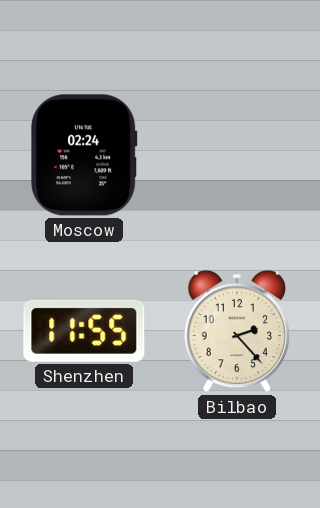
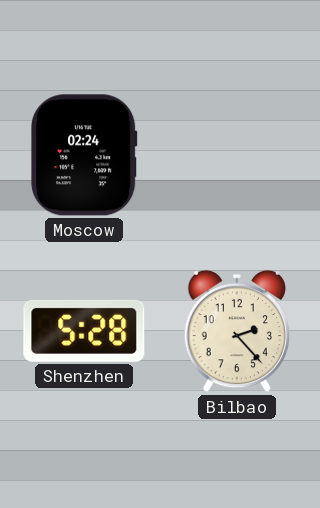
Shenzhen: 11:55 -> 5:28 (84, 331)
